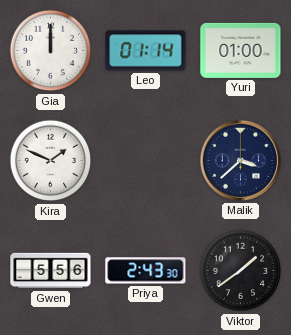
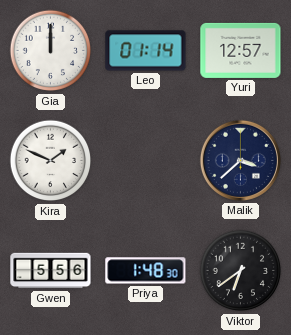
Yuri: 01:00 -> 12:57 (241, 50)
Priya: 2:43 -> 1:48 (146, 271)
Viktor: 1:39 -> 6:39 (241, 271)
